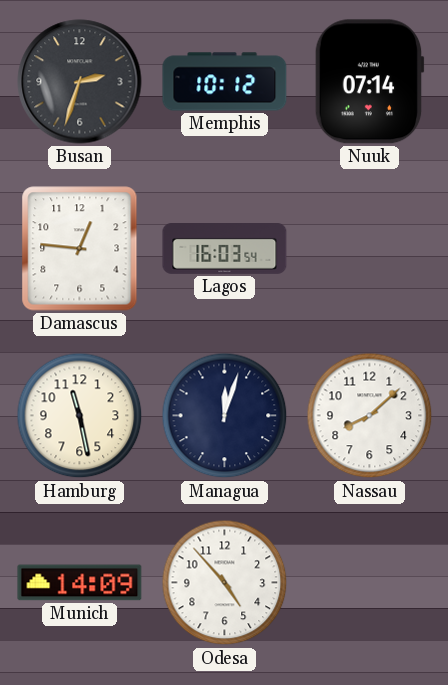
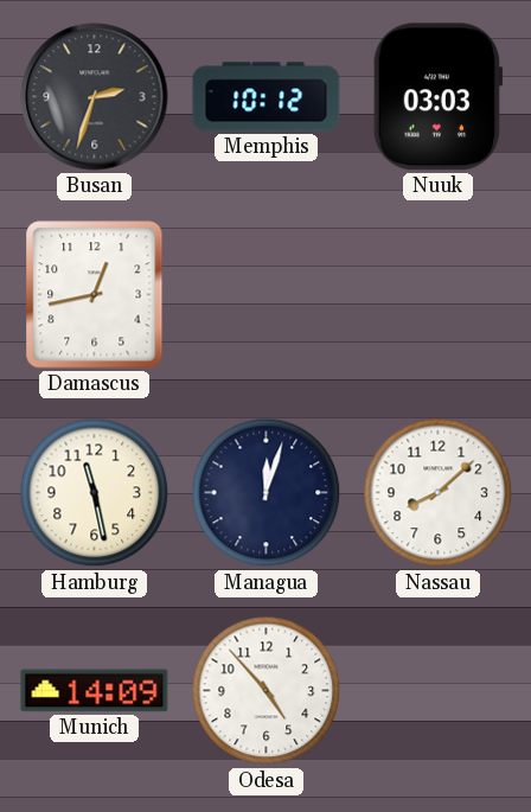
Nuuk: 07:14 -> 03:03 (437, 97)
Damascus: 12:46 -> 12:43 (95, 295)
Lagos: 16:03 -> none (225, 249)
